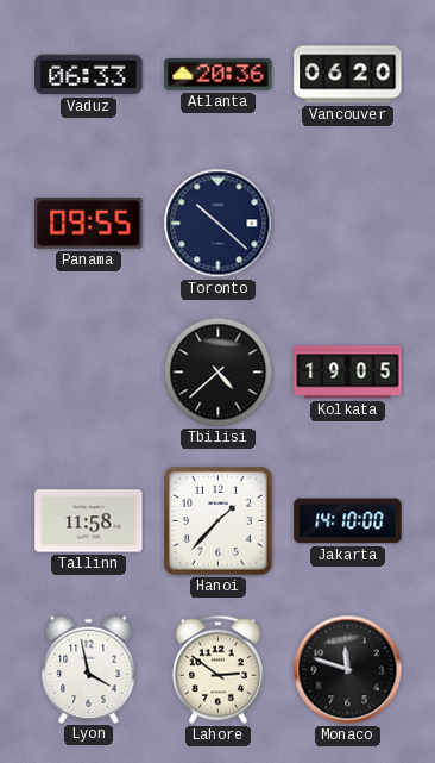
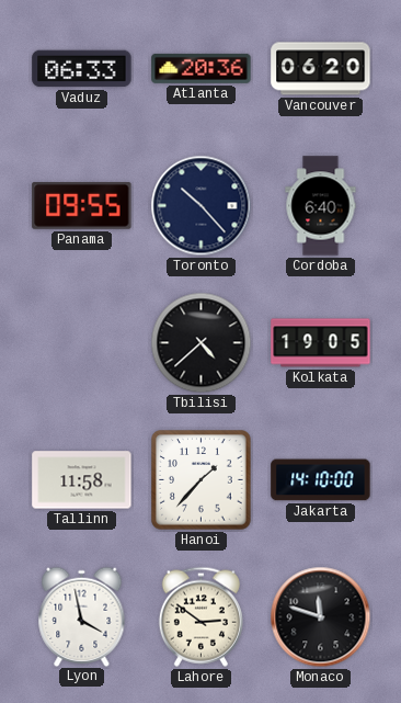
Toronto: 10:22 -> 10:23 (202, 206)
Cordoba: none -> 6:40 (321, 206)
